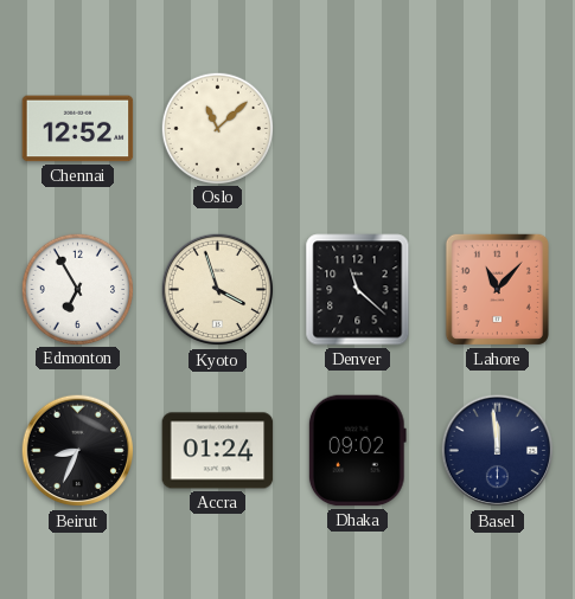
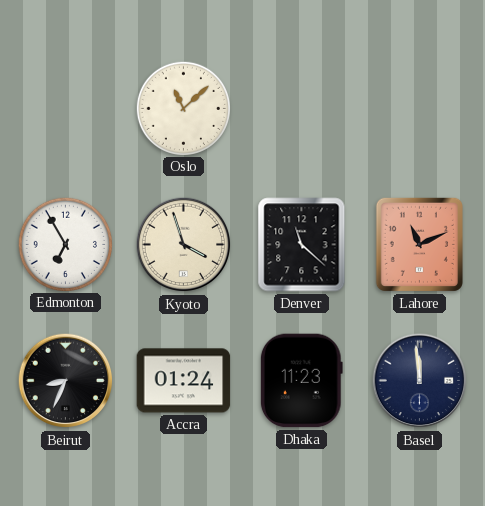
Chennai: 12:52 -> none (78, 129)
Lahore: 11:07 -> 11:11 (419, 244)
Dhaka: 09:02 -> 11:23 (301, 381)
